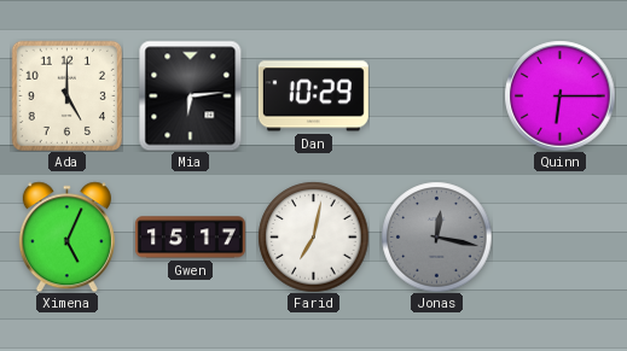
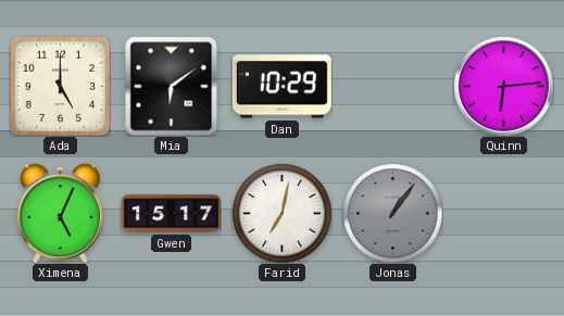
Mia: 6:14 -> 6:09 (172, 86)
Quinn: 6:15 -> 6:14 (503, 86)
Jonas: 12:17 -> 1:06 (392, 213)
